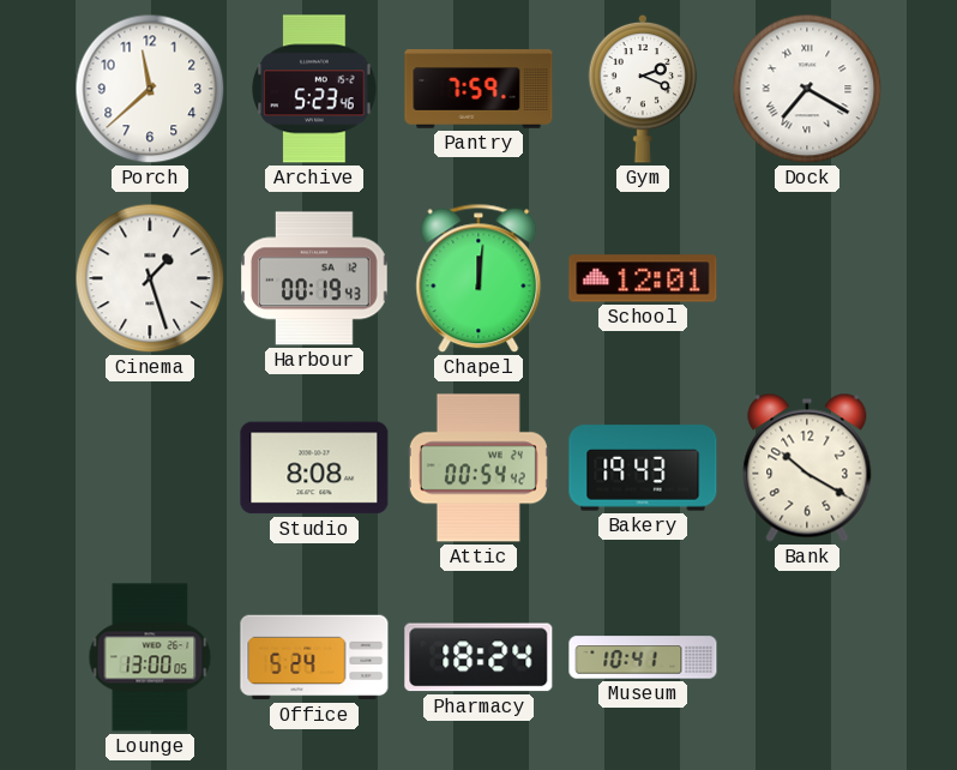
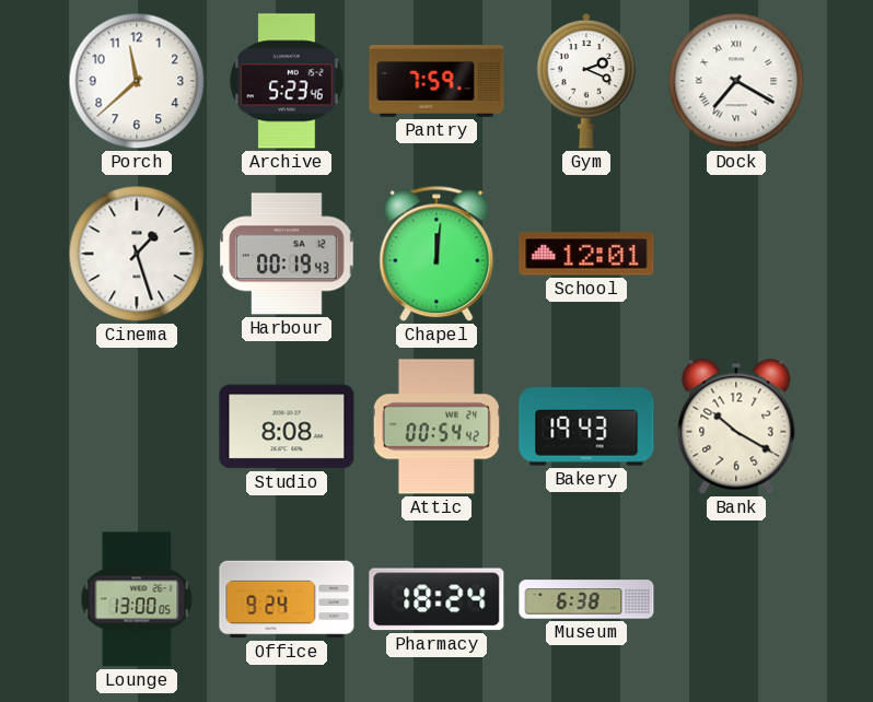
Office: 5:24 -> 9:24 (287, 599)
Museum: 10:41 -> 6:38 (586, 599)
